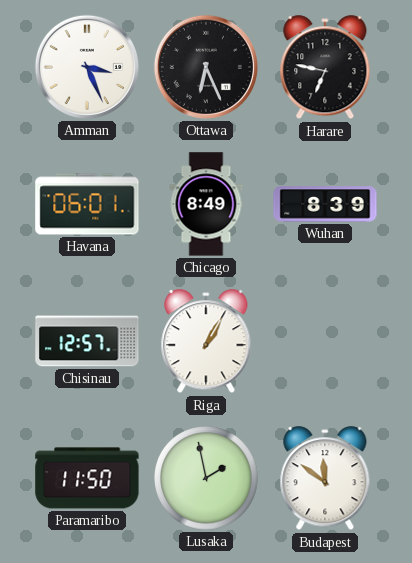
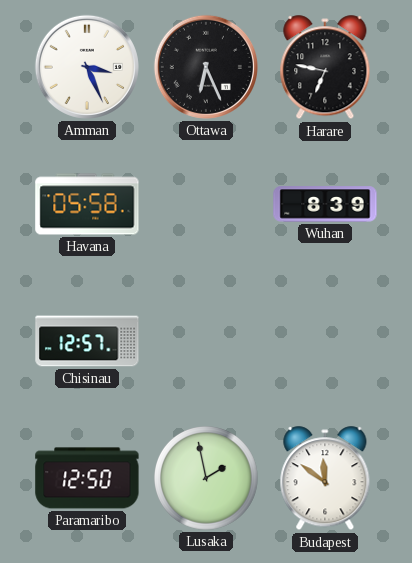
Havana: 06:01 -> 05:58 (87, 204)
Chicago: 8:49 -> none (206, 204)
Riga: 1:05 -> none (206, 342)
Paramaribo: 11:50 -> 12:50 (87, 478)
